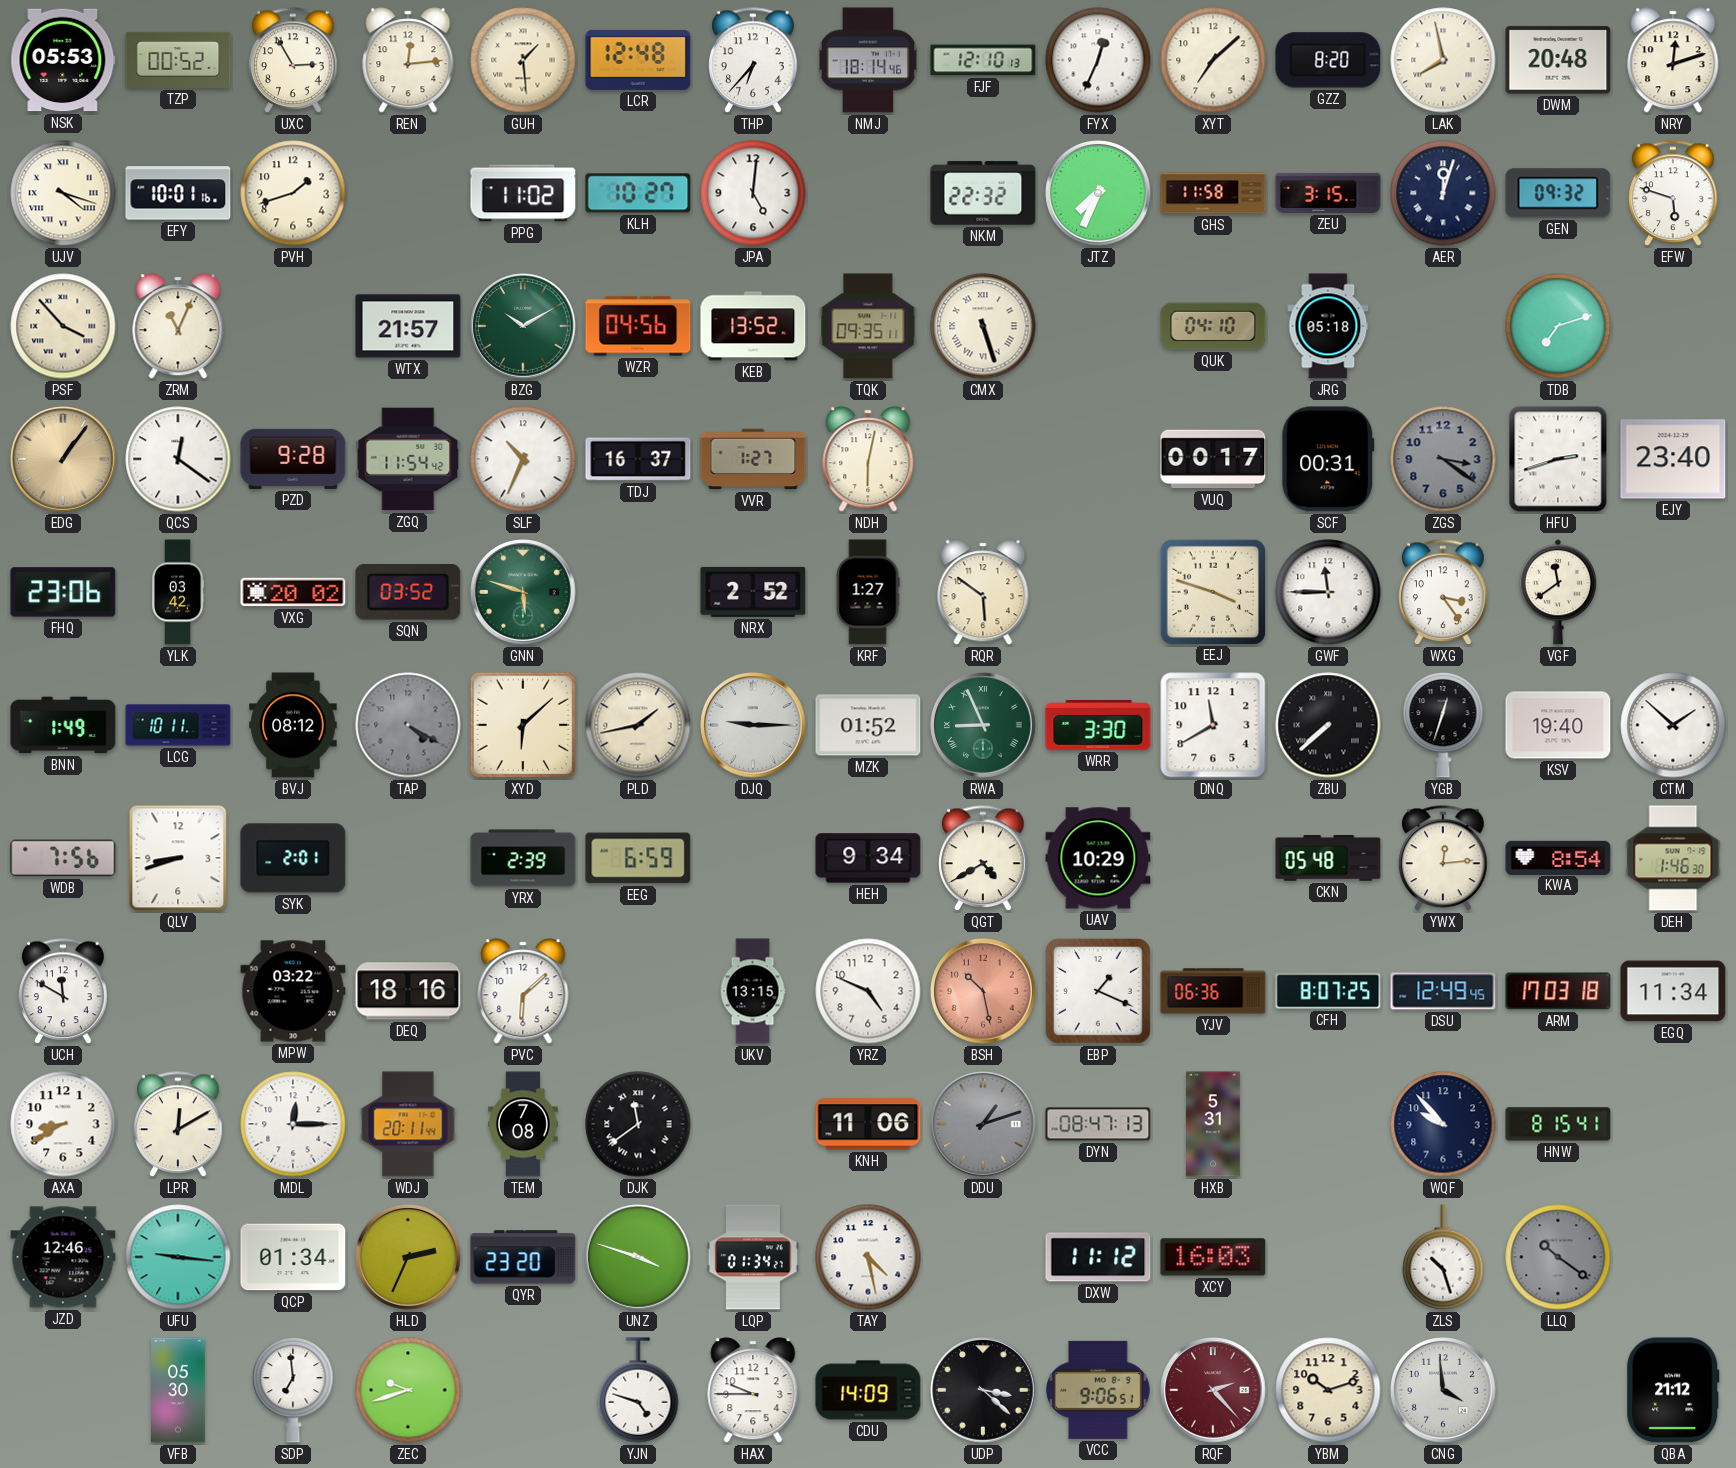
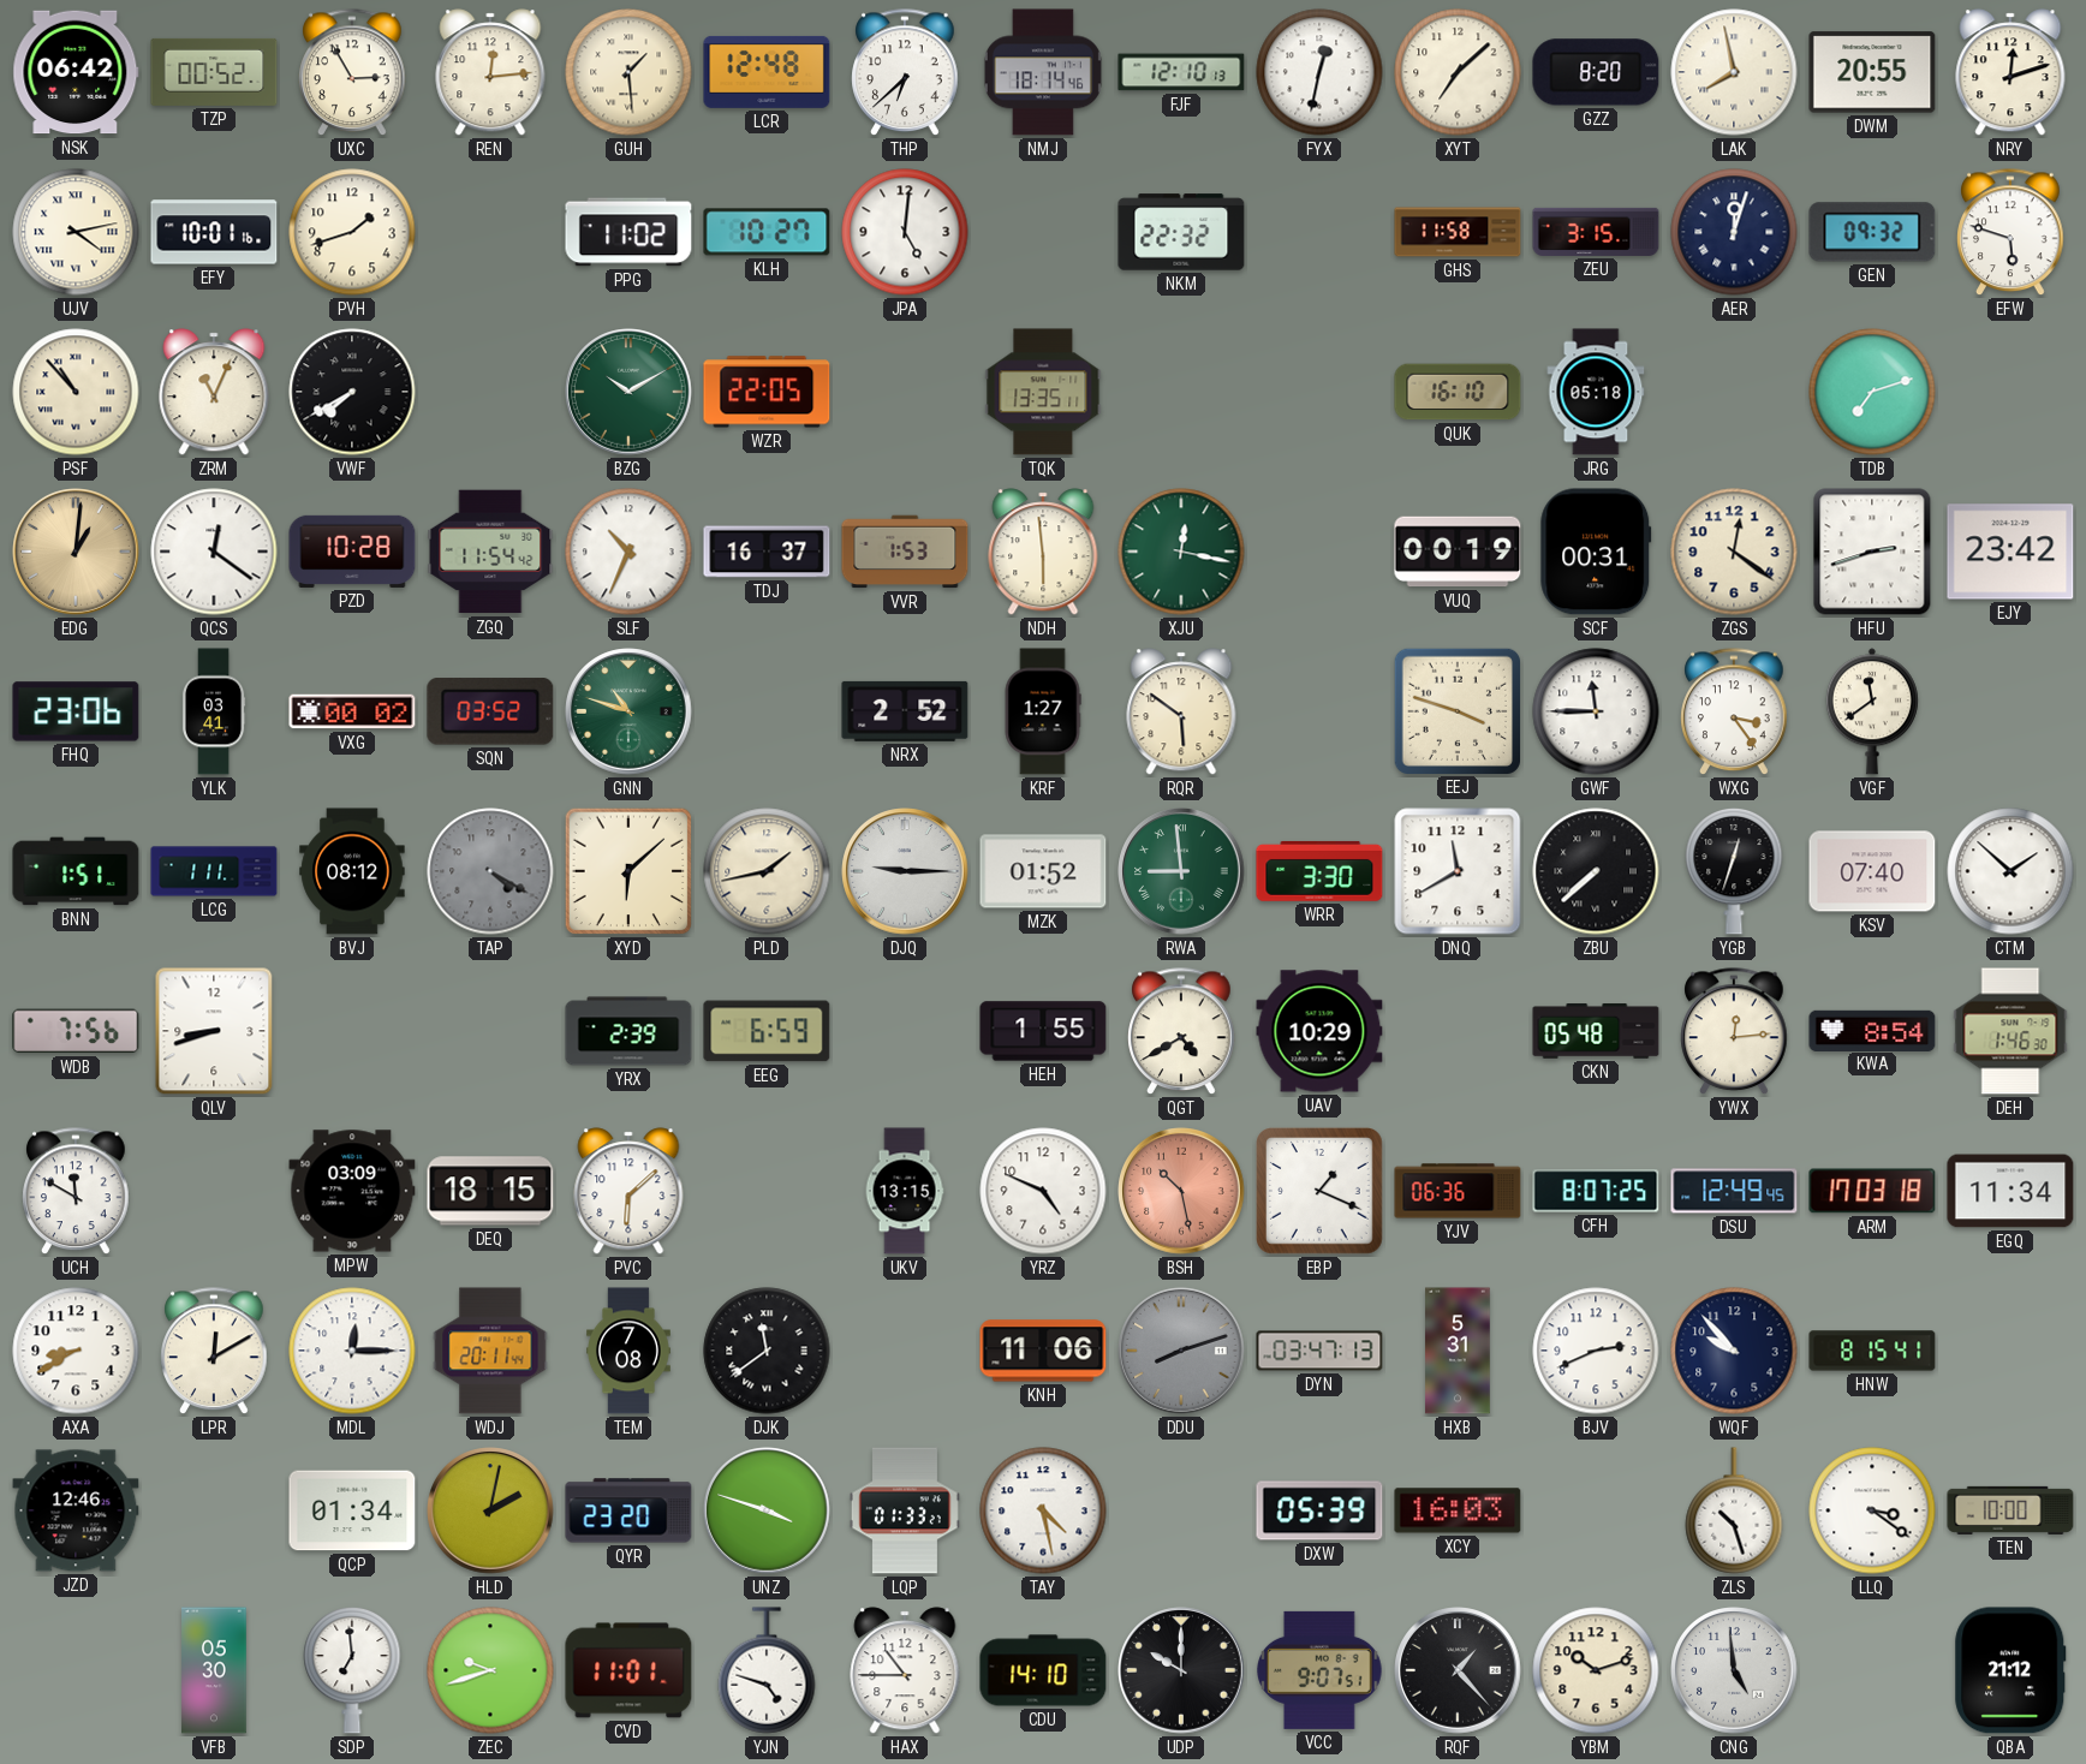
NSK: 05:53 -> 06:42 (76, 72)
THP: 6:37 -> 6:38 (905, 73)
FYX: 12:34 -> 12:32 (1319, 72)
DWM: 20:48 -> 20:55 (1872, 72)
UJV: 4:18 -> 4:13 (76, 232)
JTZ: 7:34 -> none (1098, 193)
PSF: 3:53 -> 10:53 (76, 392)
VWF: none -> 7:40 (352, 392)
WTX: 21:57 -> none (408, 326)
WZR: 04:56 -> 22:05 (767, 392)
KEB: 13:52 -> none (753, 326)
TQK: 09:35 -> 13:35 (1043, 392)
CMX: 5:27 -> none (983, 326)
QUK: 04:10 -> 16:10 (1458, 392)
EDG: 1:06 -> 1:01 (76, 552)
PZD: 9:28 -> 10:28 (352, 552)
VVR: 1:27 -> 1:53 (905, 552)
NDH: 6:02 -> 5:59 (1043, 552)
XJU: none -> 12:17 (1181, 552)
VUQ: 00:17 -> 00:19 (1458, 552)
ZGS: 3:21 -> 12:21 (1734, 552)
ZGS dial: grey -> cream (1734, 552)
EJY: 23:40 -> 23:42 (2010, 552)
YLK: 03:42 -> 03:41 (214, 711)
VXG: 20:02 -> 00:02 (352, 711)
GNN: 5:48 -> 10:48 (628, 711)
BNN: 1:49 -> 1:51 (76, 871)
LCG: 10:11 -> 1:11 (214, 871)
RWA: 8:56 -> 8:59 (1181, 871)
KSV: 19:40 -> 07:40 (1872, 871)
SYK: 2:01 -> none (293, 858)
HEH: 9:34 -> 1:55 (1043, 1031)
MPW: 03:22 -> 03:09 (352, 1191)
DEQ: 18:16 -> 18:15 (490, 1191)
DDU: 1:12 -> 8:12 (1181, 1351)
DYN: 08:47 -> 03:47 (1319, 1351)
BJV: none -> 2:41 (1596, 1351)
UFU: 9:16 -> none (178, 1257)
HLD: 2:34 -> 2:02 (490, 1510)
LQP: 01:34 -> 01:33 (905, 1510)
DXW: 11:12 -> 05:39 (1319, 1510)
LLQ: 10:21 -> 3:21 (1872, 1510)
LLQ dial: grey -> white (1872, 1510)
TEN: none -> 10:00 (2010, 1510)
CVD: none -> 11:01 (628, 1670)
HAX: 9:45 -> 10:45 (905, 1670)
CDU: 14:09 -> 14:10 (1043, 1670)
UDP: 3:22 -> 10:00 (1181, 1670)
VCC: 9:06 -> 9:07 (1321, 1670)
RQF: 2:23 -> 1:23 (1458, 1670)
RQF dial: burgundy -> black (1458, 1670)
CNG: 3:59 -> 4:59 (1734, 1670)
